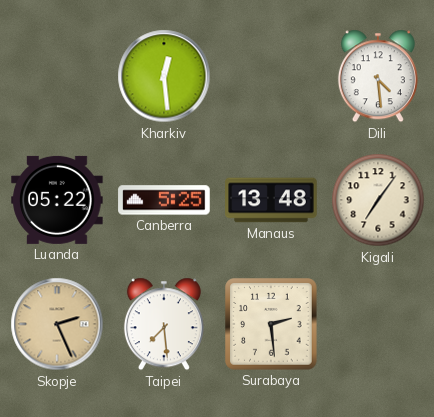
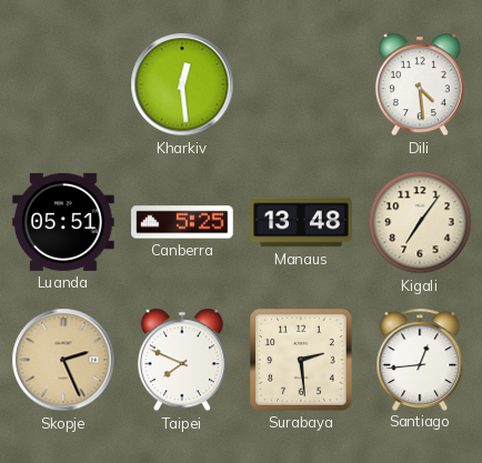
Luanda: 05:22 -> 05:51 (63, 222)
Taipei: 7:29 -> 7:49 (182, 360)
Santiago: none -> 12:44 (420, 359)
